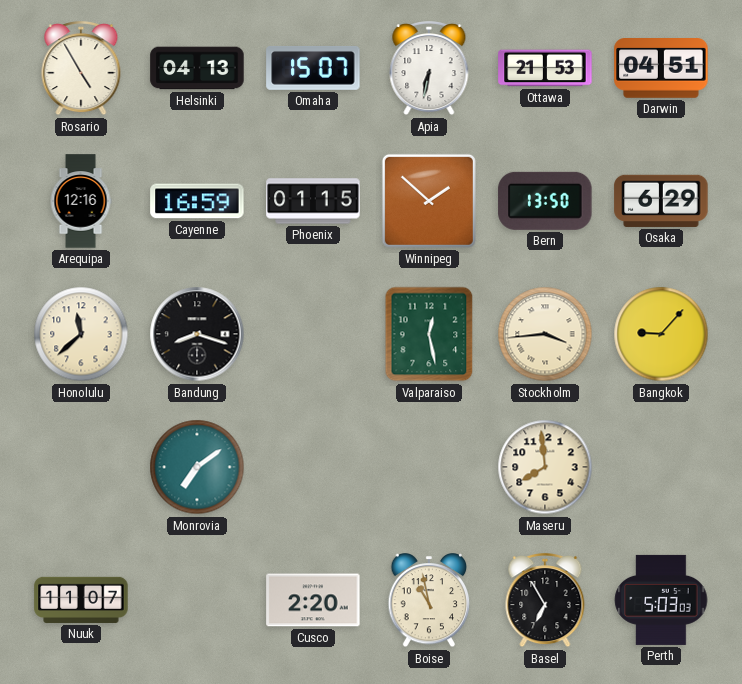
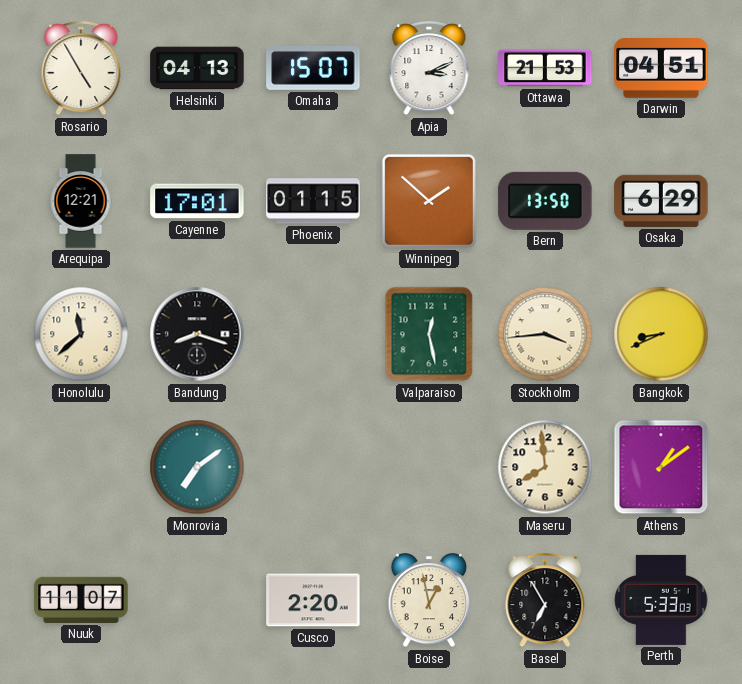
Apia: 6:32 -> 3:11 (429, 69)
Arequipa: 12:16 -> 12:21 (81, 201)
Cayenne: 16:59 -> 17:01 (197, 201)
Bangkok: 9:07 -> 8:41 (661, 334)
Athens: none -> 1:09 (661, 467)
Boise: 10:58 -> 12:58 (429, 601)
Perth: 5:03 -> 5:33 (661, 600)
